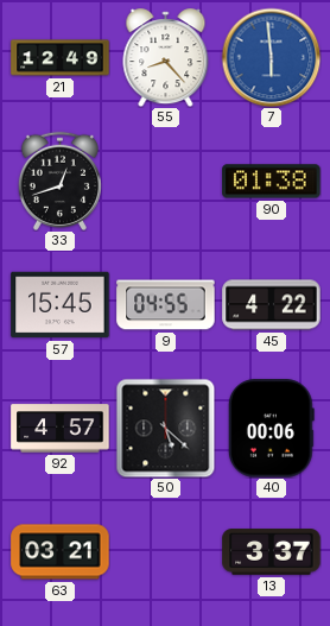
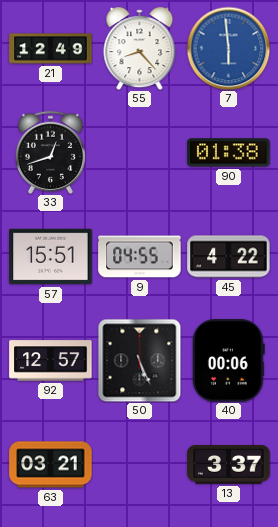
57: 15:45 -> 15:51 (51, 257)
92: 4:57 -> 12:57 (51, 361)
50: 5:22 -> 5:26 (139, 360)
